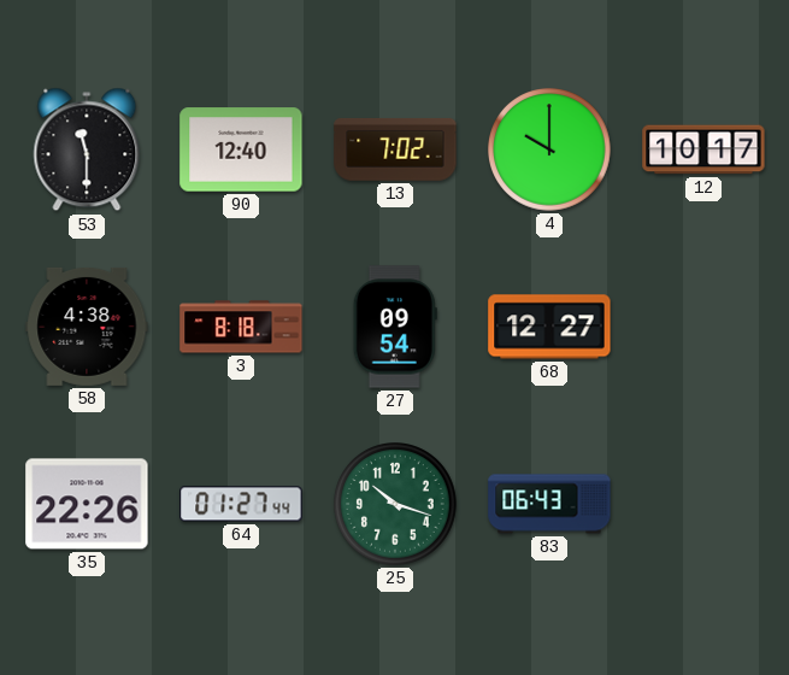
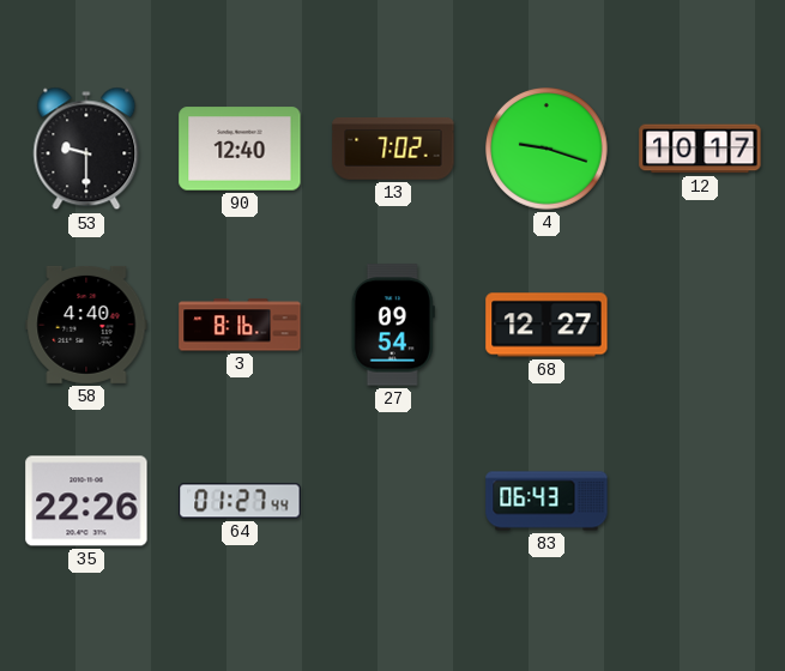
53: 11:30 -> 9:30 (86, 149)
4: 10:00 -> 9:18 (548, 150)
58: 4:38 -> 4:40 (86, 325)
3: 8:18 -> 8:16 (240, 325)
25: 10:18 -> none (396, 505)
